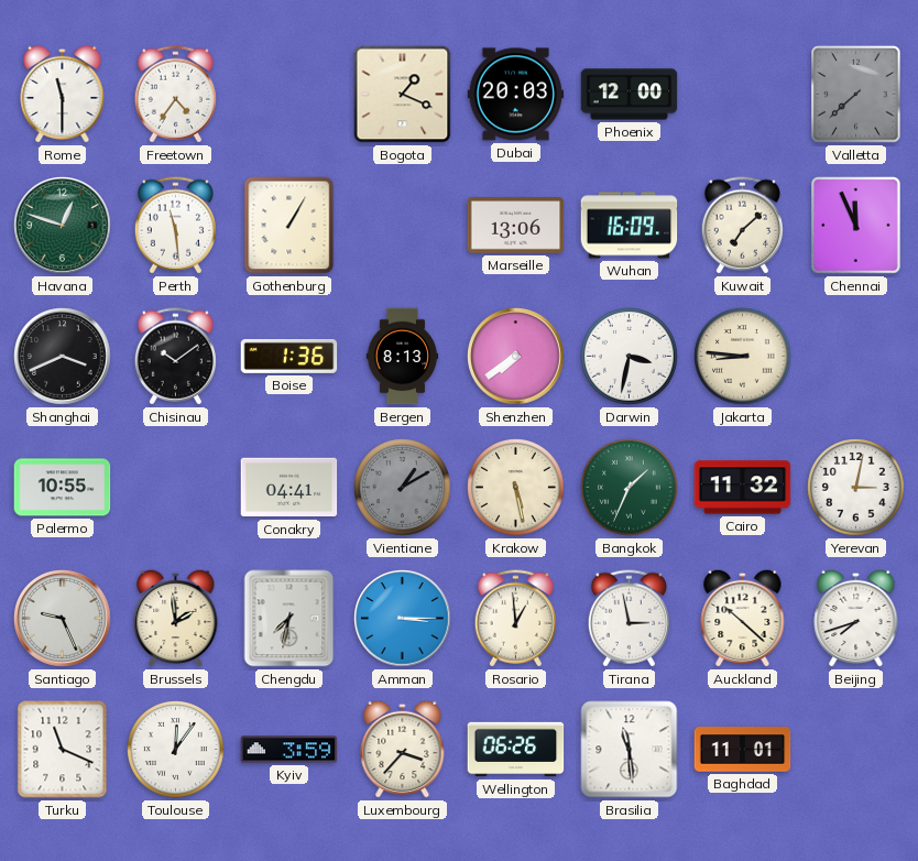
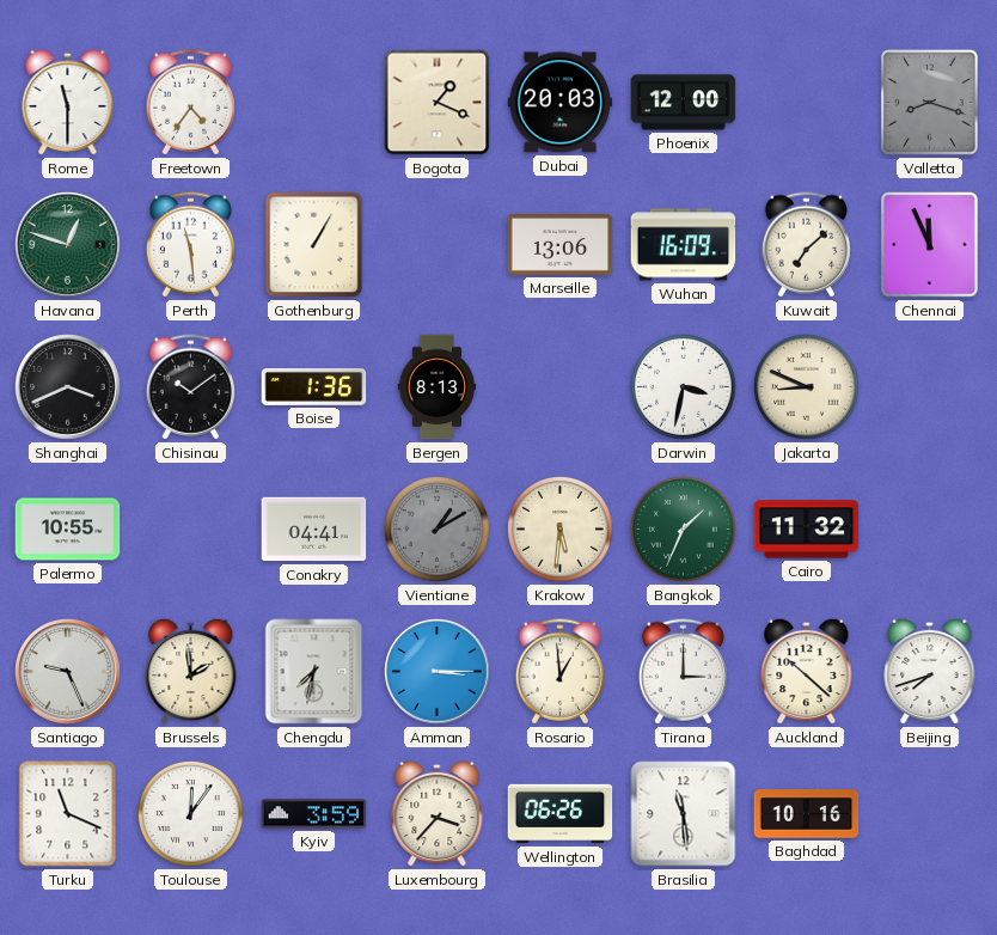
Valletta: 7:38 -> 8:18 (930, 103)
Shenzhen: 7:39 -> none (516, 357)
Jakarta: 8:46 -> 8:49 (807, 387)
Krakow: 5:28 -> 5:31 (561, 530)
Yerevan: 3:02 -> none (856, 488)
Tirana: 2:58 -> 3:00 (683, 672)
Baghdad: 11:01 -> 10:16 (807, 814)
